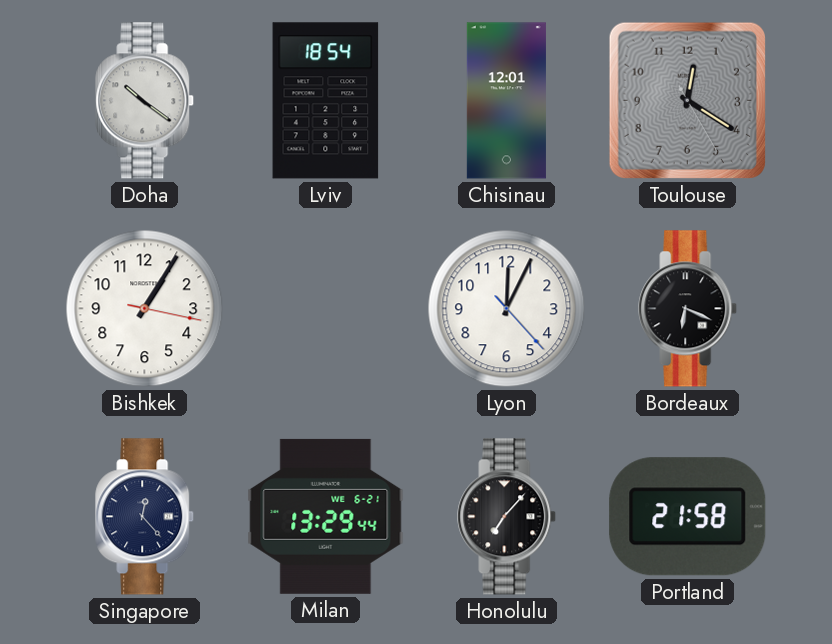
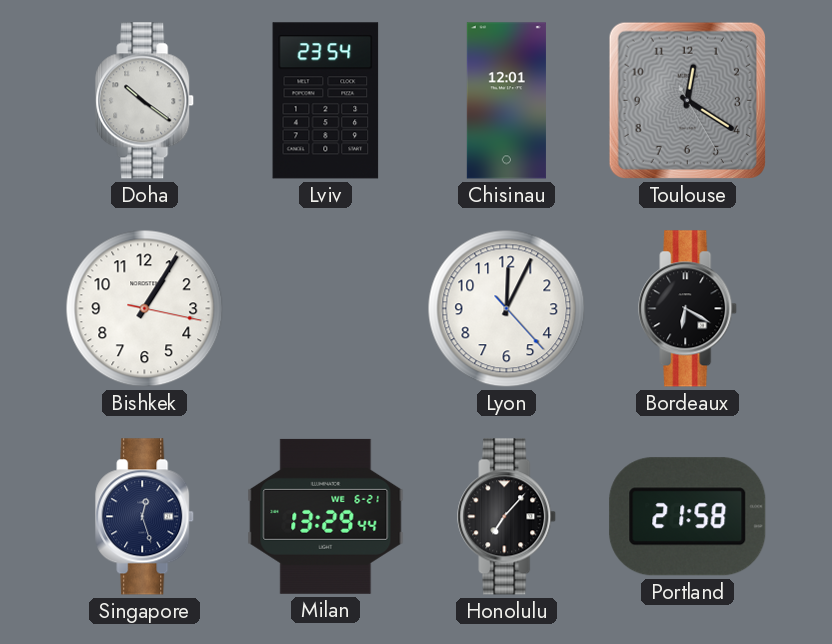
Lviv: 18:54 -> 23:54 (326, 101)
Bordeaux: 6:19 -> 6:20 (688, 309)
Singapore: 12:23 -> 12:27 (145, 517)
